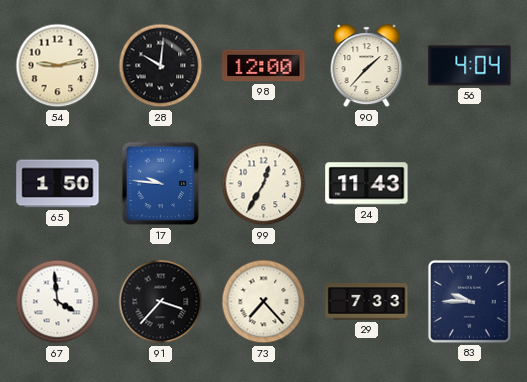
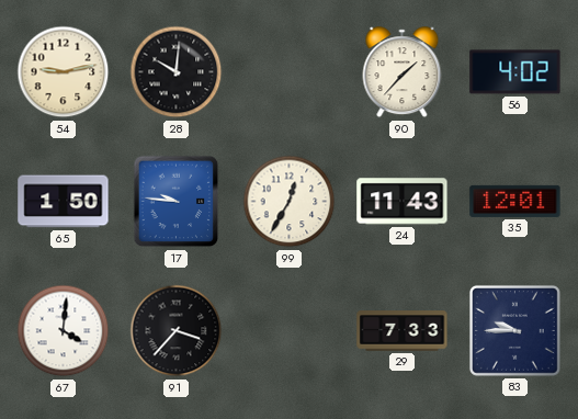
98: 12:00 -> none (264, 66)
56: 4:04 -> 4:02 (515, 72)
35: none -> 12:01 (515, 201)
67: 3:59 -> 4:01 (64, 331)
73: 7:23 -> none (264, 302)
